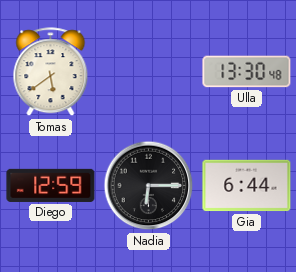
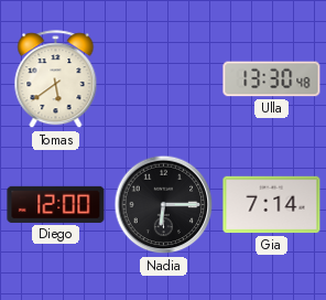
Diego: 12:59 -> 12:00 (56, 204)
Gia: 6:44 -> 7:14 (272, 205)
